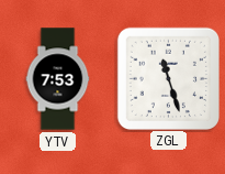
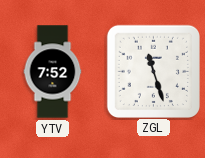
YTV: 7:53 -> 7:52 (53, 72)
